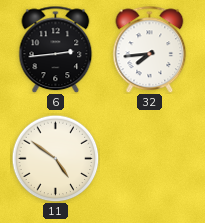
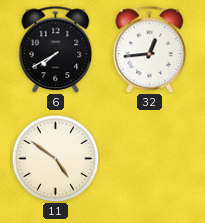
6: 2:44 -> 7:40 (56, 49)
32: 7:44 -> 12:44 (150, 49)
